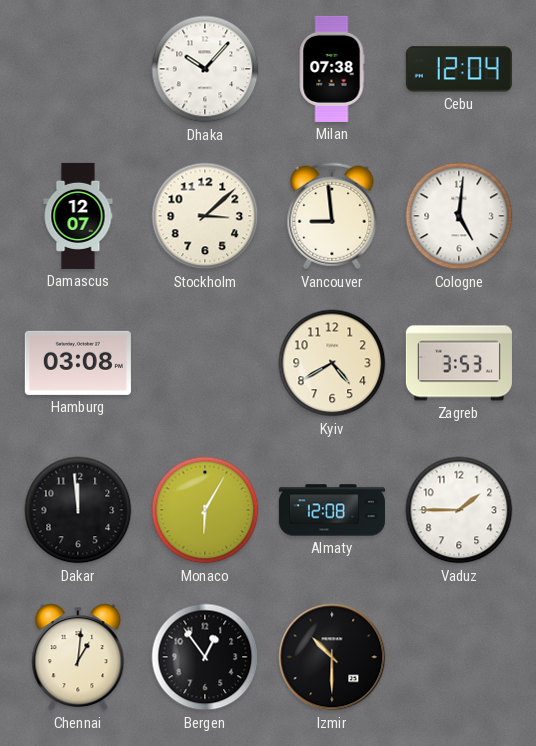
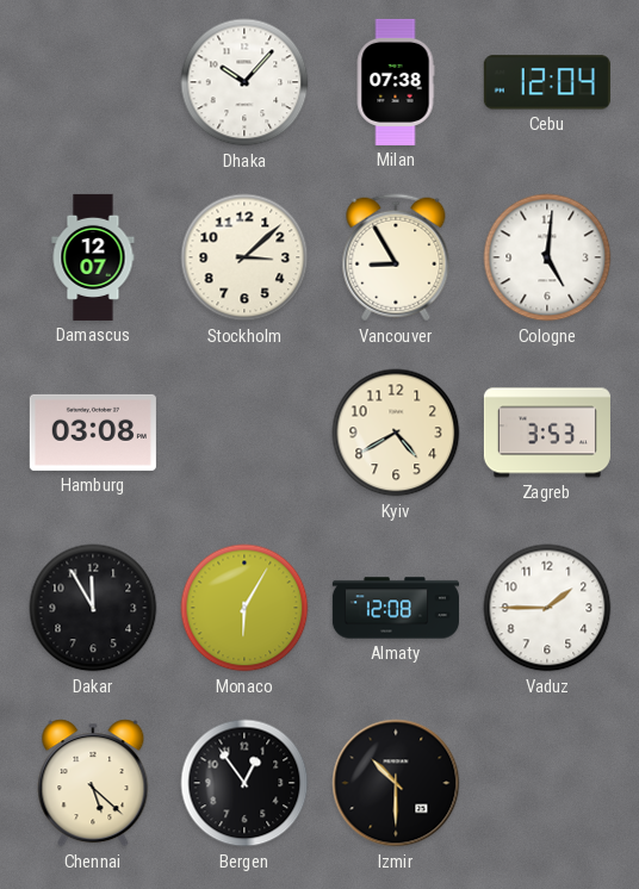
Vancouver: 8:59 -> 8:55 (396, 257)
Dakar: 11:59 -> 11:55 (93, 608)
Chennai: 1:01 -> 5:22 (93, 783)
